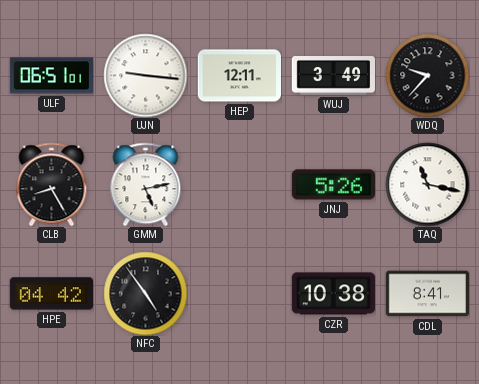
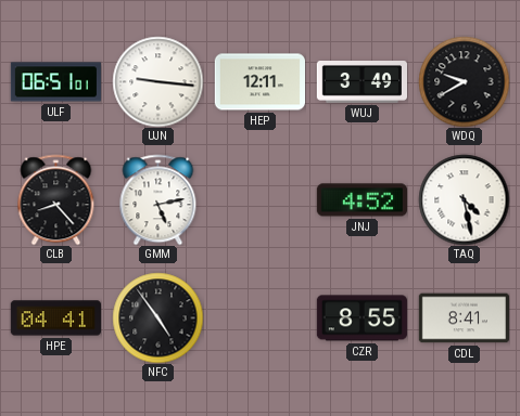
WDQ: 9:37 -> 9:40 (464, 81)
CLB: 8:25 -> 8:23 (56, 199)
JNJ: 5:26 -> 4:52 (362, 200)
TAQ: 11:17 -> 4:28 (464, 199)
HPE: 04:42 -> 04:41 (55, 318)
CZR: 10:38 -> 8:55 (362, 318)
